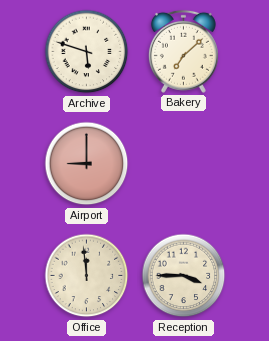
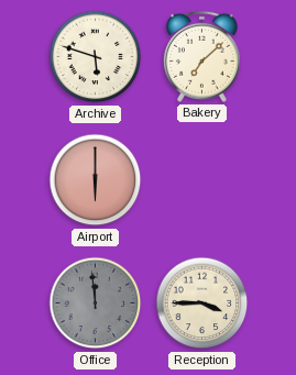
Airport: 9:00 -> 6:00 (96, 180)
Office dial: cream -> grey (96, 304)
